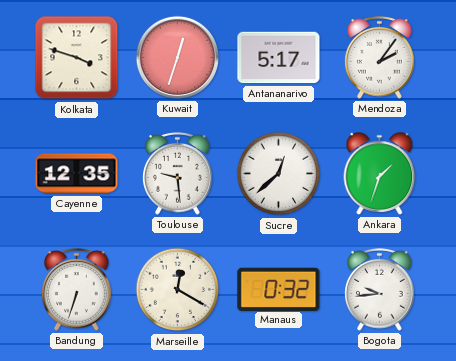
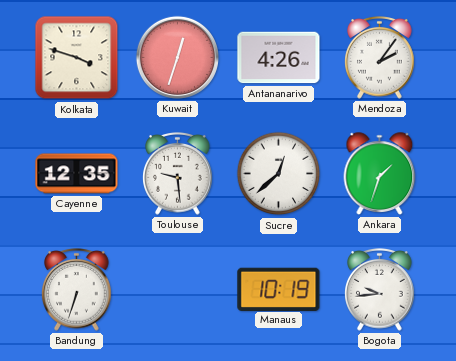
Antananarivo: 5:17 -> 4:26 (279, 58)
Marseille: 12:20 -> none (178, 290)
Manaus: 0:32 -> 10:19 (279, 289)
